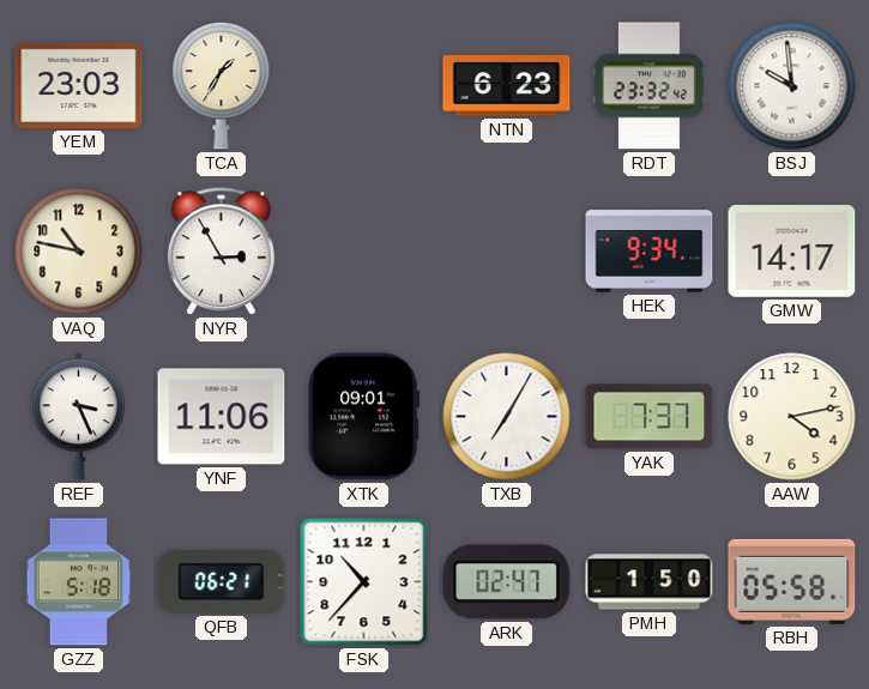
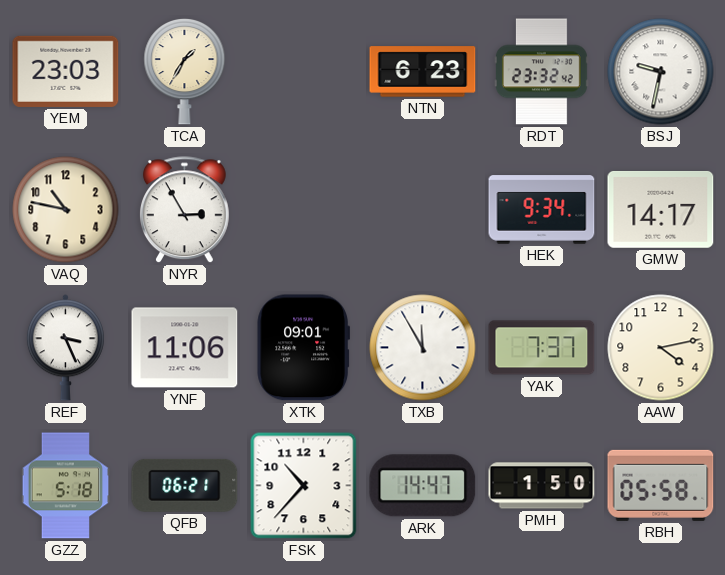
BSJ: 9:59 -> 9:32 (661, 72)
TXB: 7:05 -> 11:55 (423, 348)
ARK: 02:47 -> 14:47 (423, 486)
